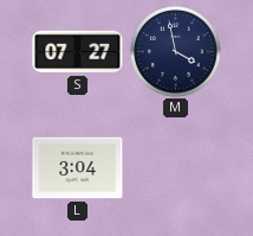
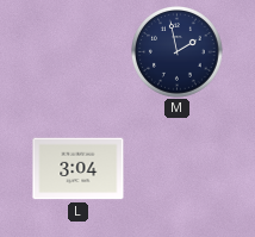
S: 07:27 -> none (78, 52)
M: 3:58 -> 1:58 (178, 52)
